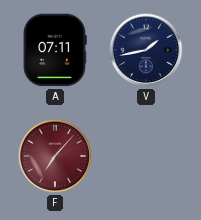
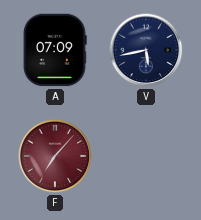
A: 07:11 -> 07:09 (55, 50)
V: 1:43 -> 5:43 (146, 50)
